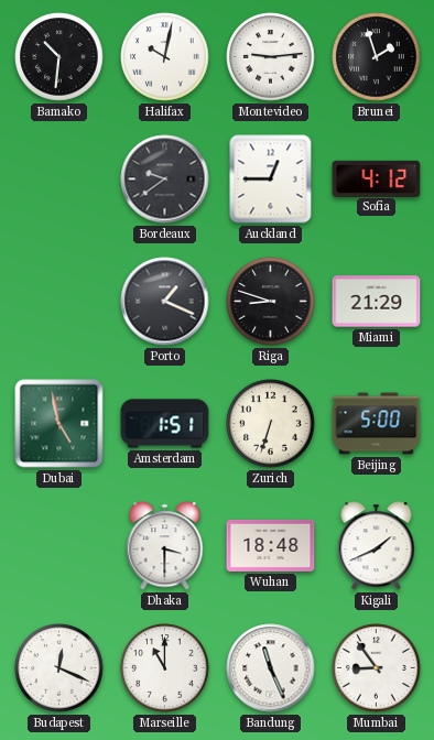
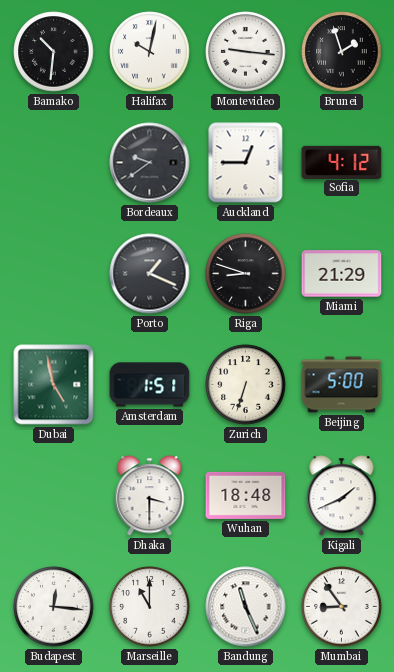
Montevideo: 9:14 -> 9:16 (246, 52)
Budapest: 12:19 -> 12:16 (54, 607)
